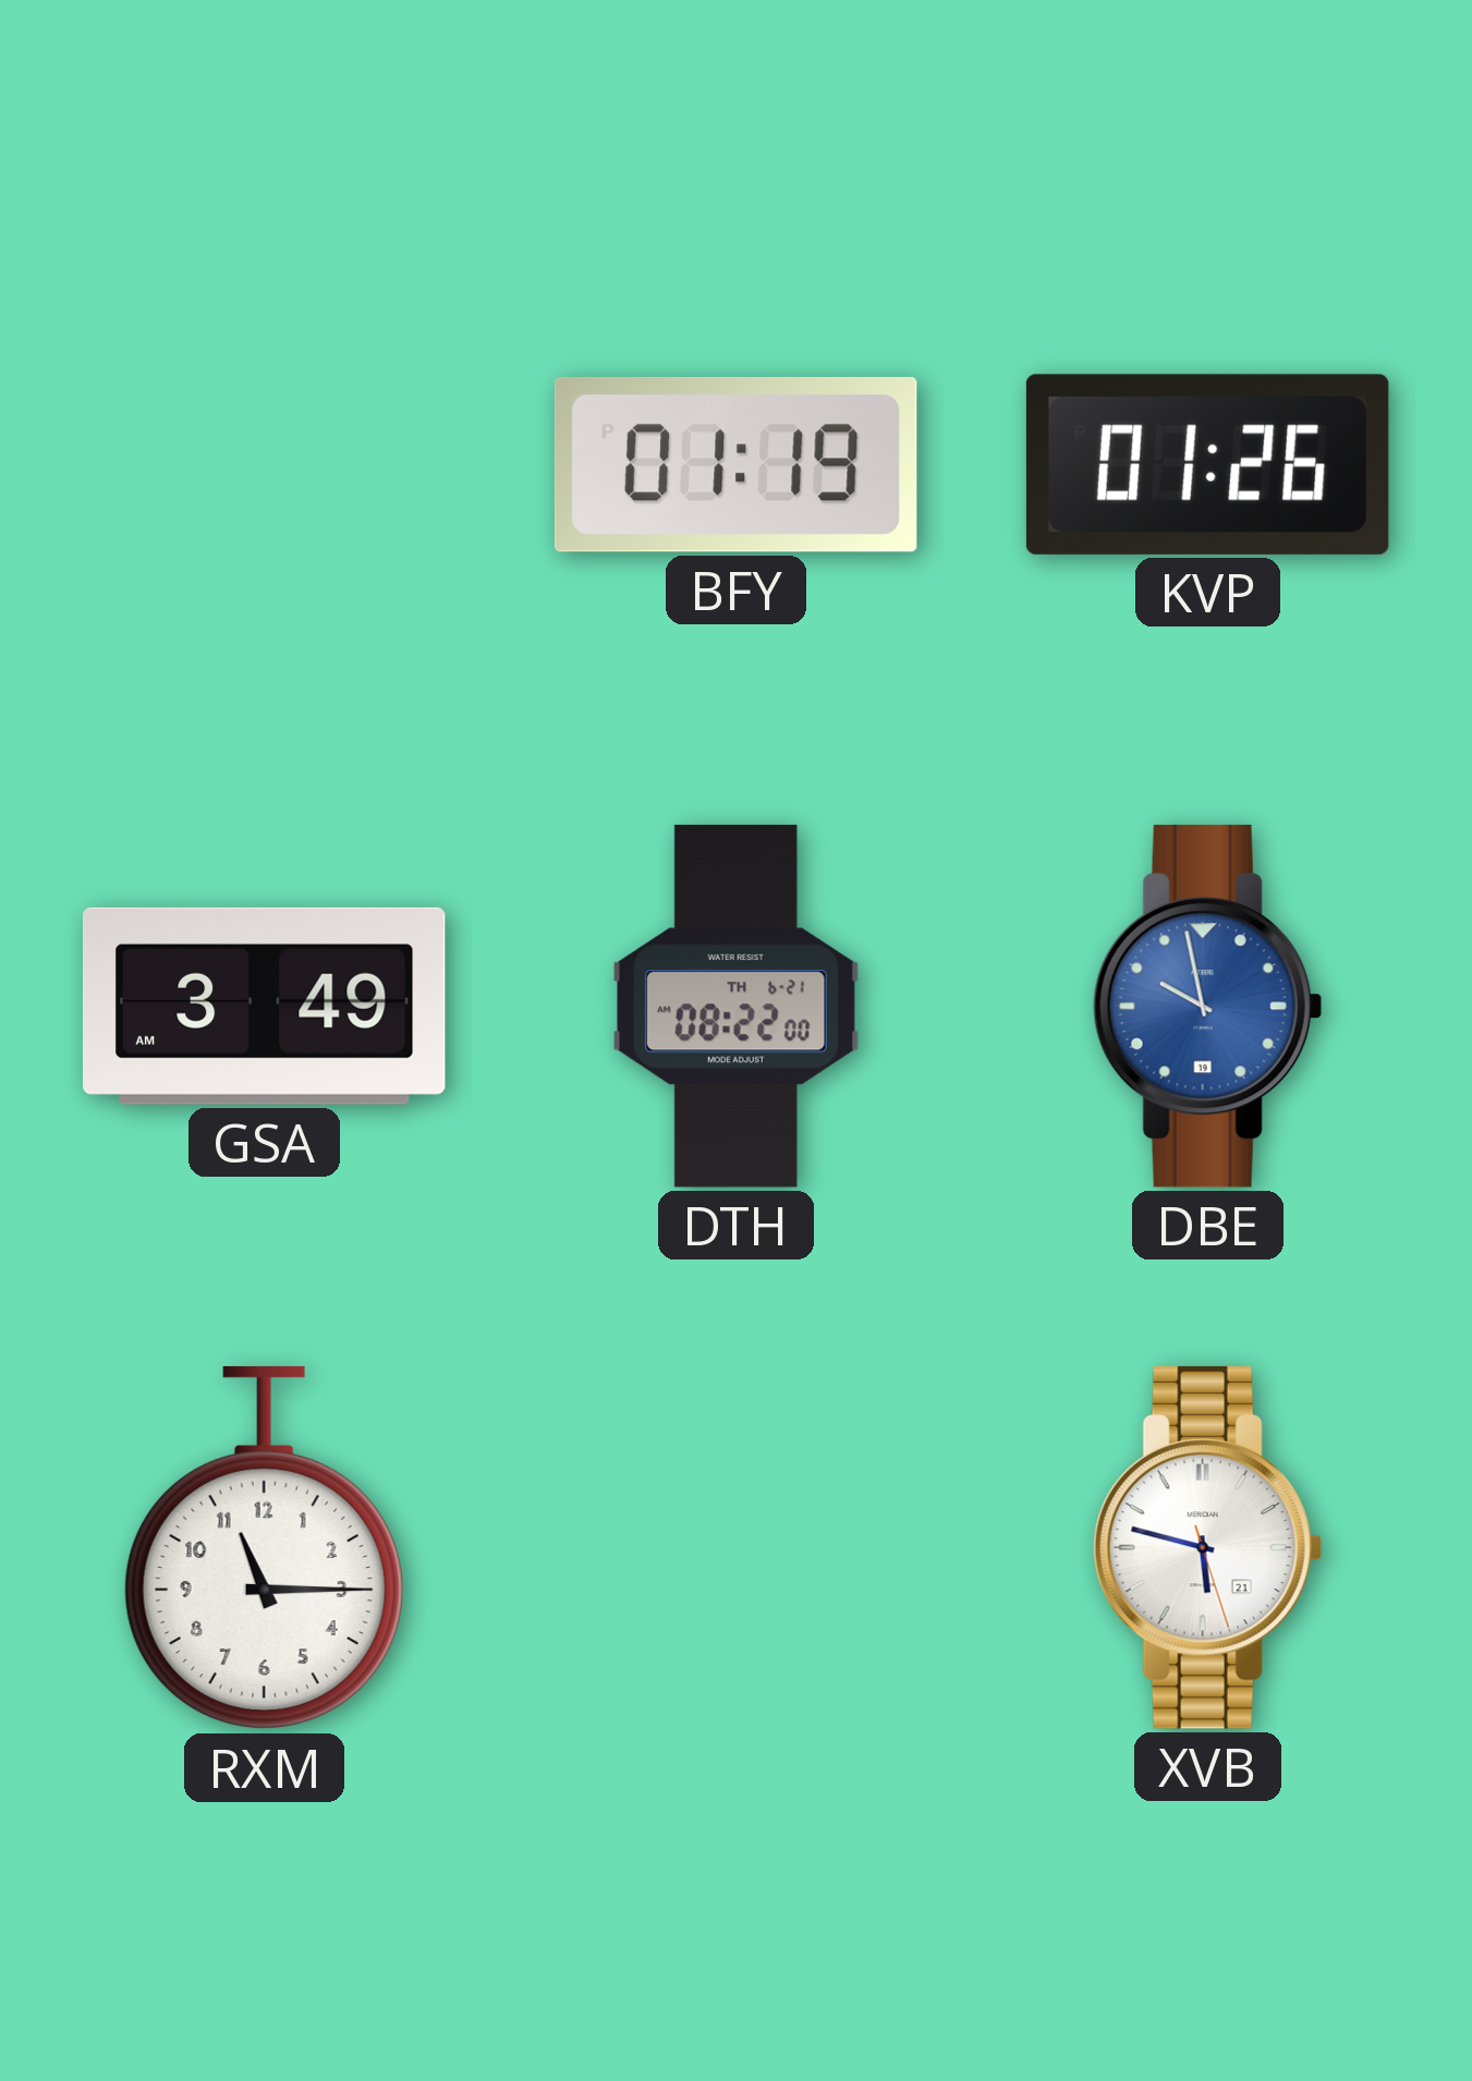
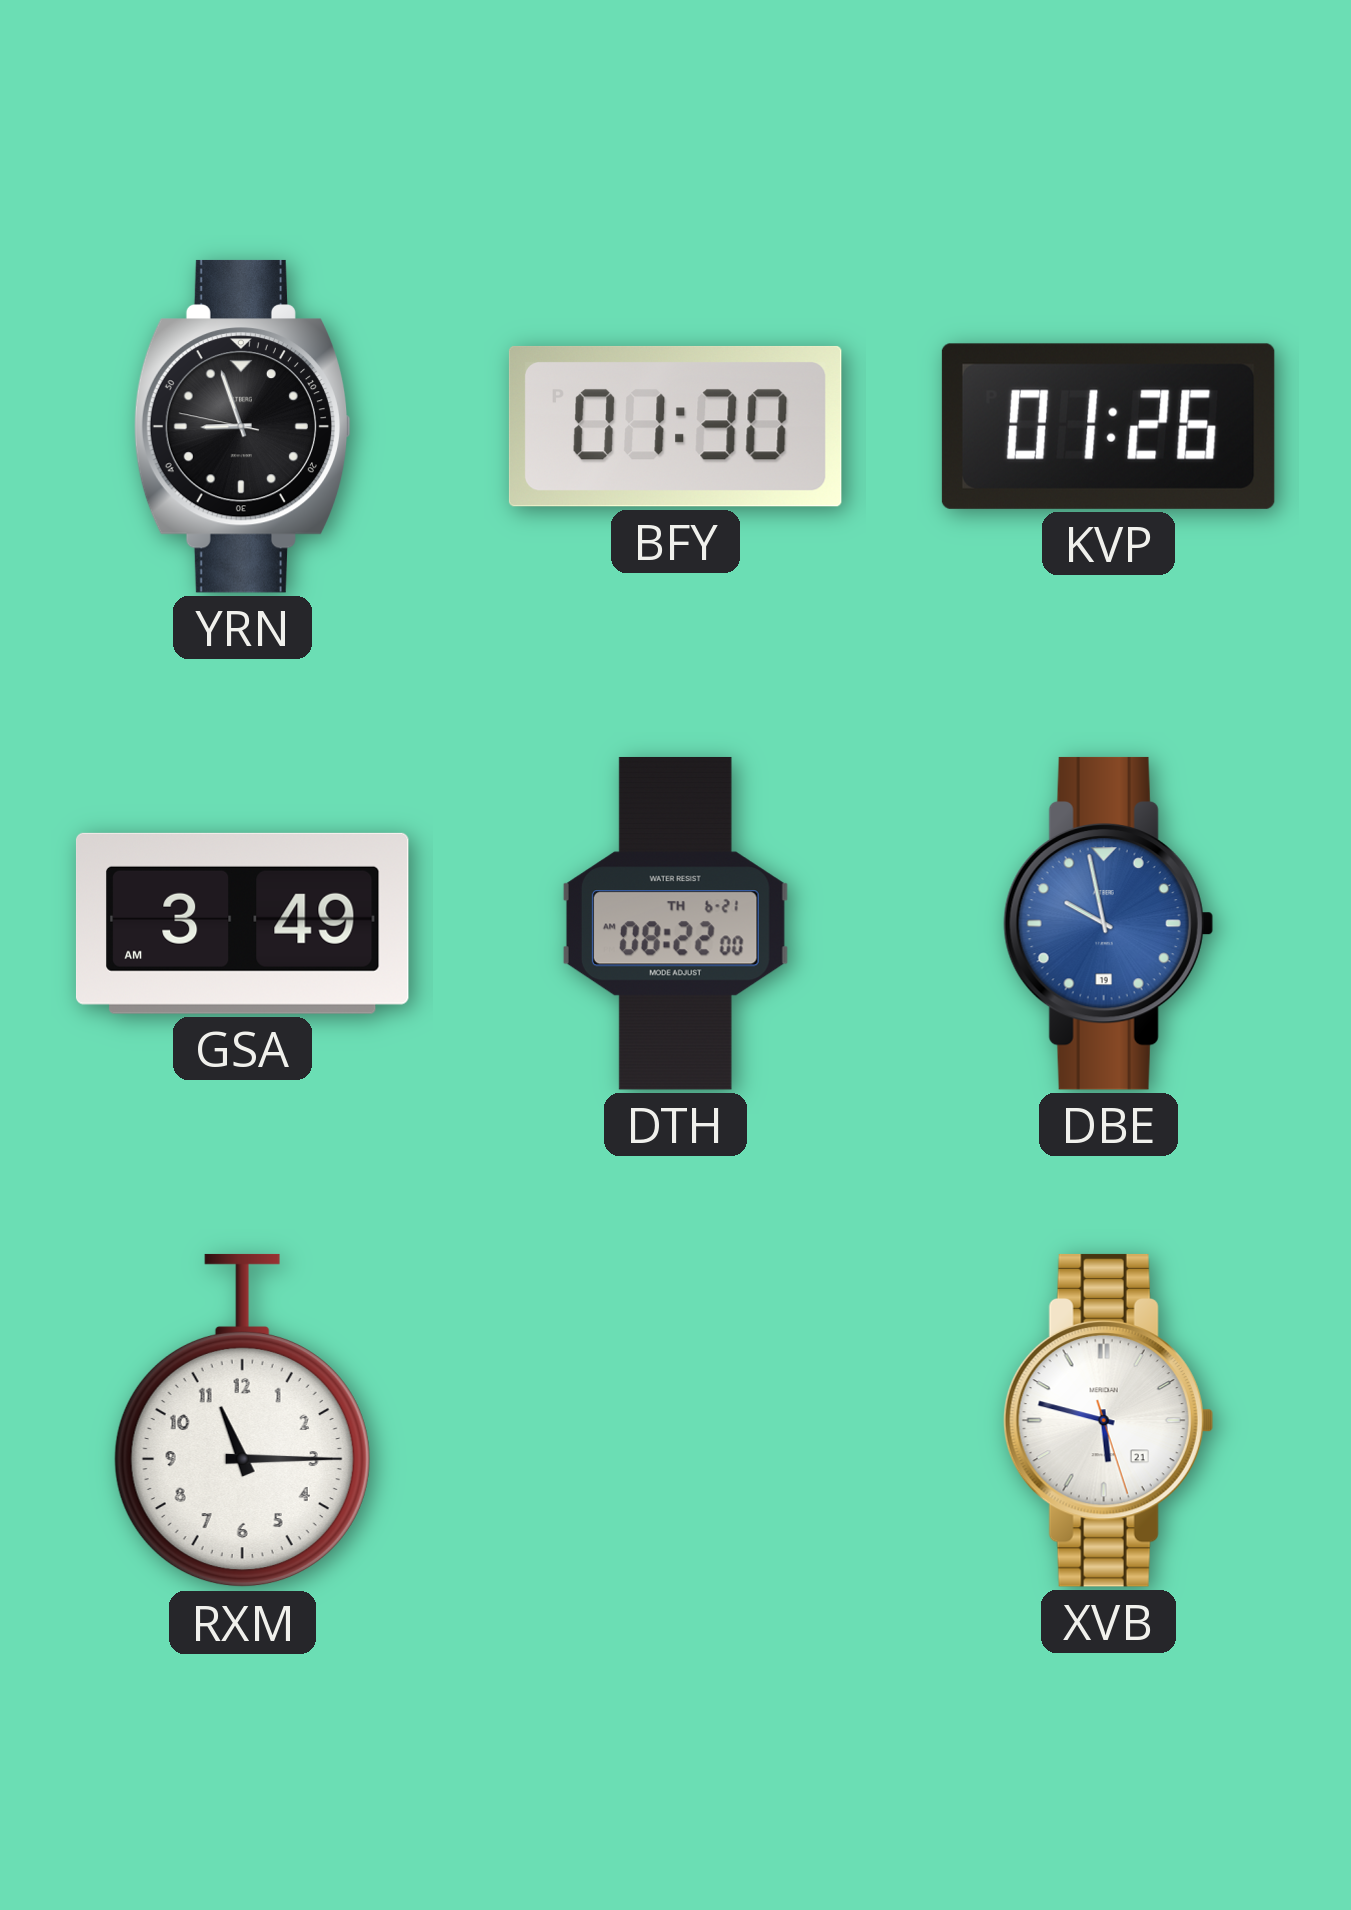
YRN: none -> 8:56 (242, 426)
BFY: 01:19 -> 01:30 (675, 426)
